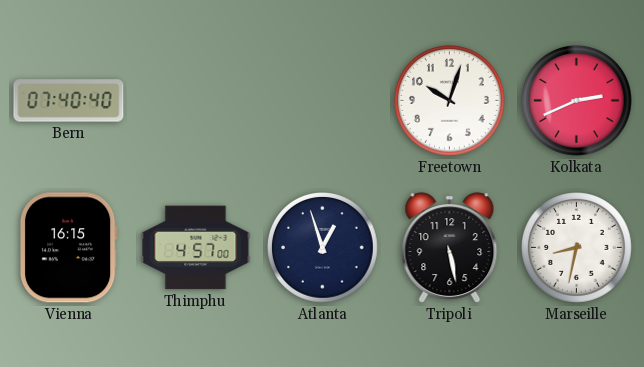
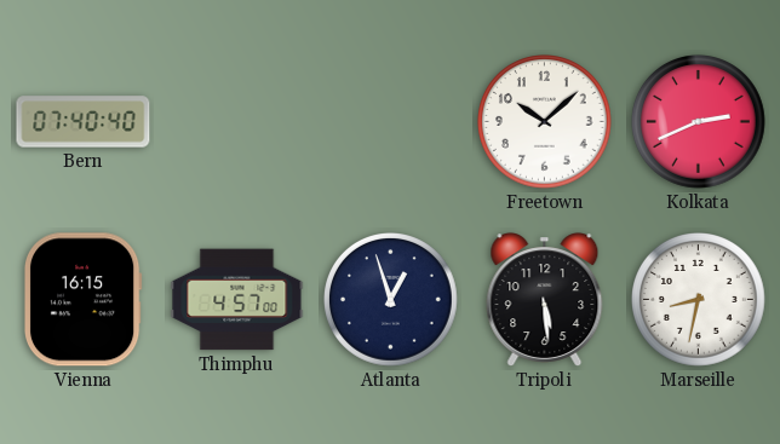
Freetown: 10:03 -> 10:08 (545, 122)
Tripoli: 5:28 -> 5:29 (545, 300)
